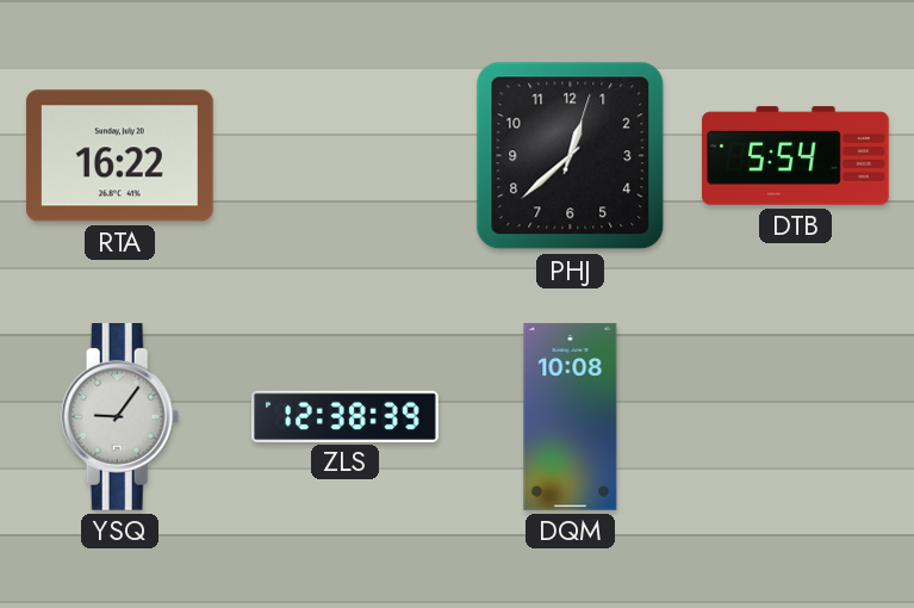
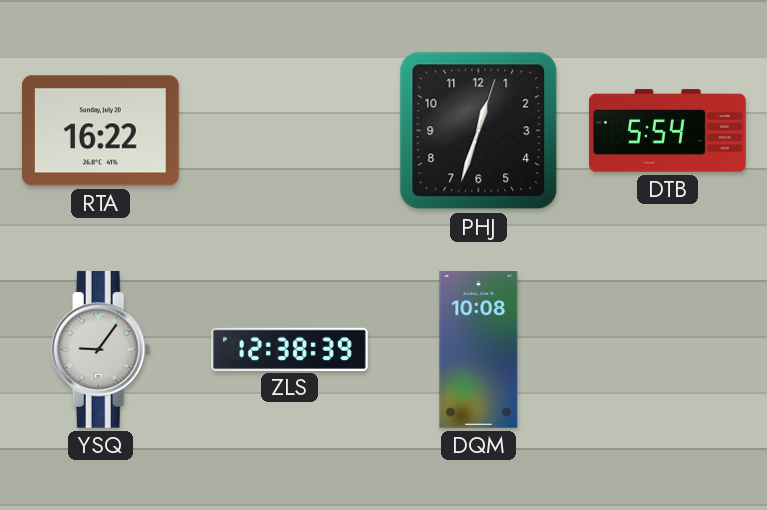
PHJ: 12:38 -> 12:33 (479, 131)
